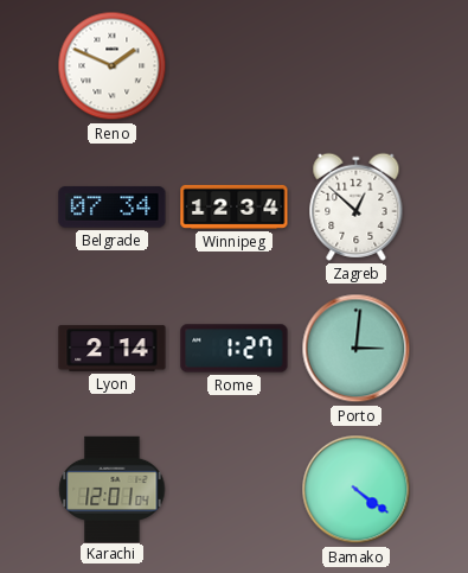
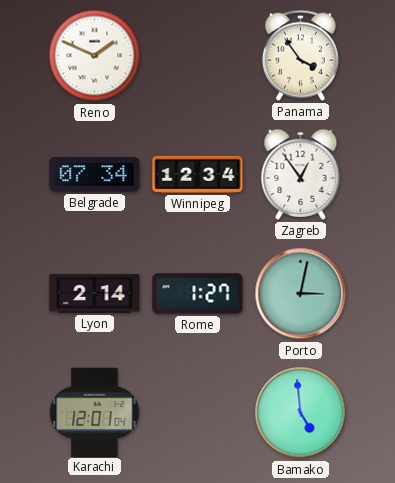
Panama: none -> 3:54 (300, 55)
Zagreb: 12:52 -> 12:54 (301, 174)
Porto: 3:01 -> 3:02 (301, 294)
Bamako: 4:21 -> 4:59 (301, 413)
